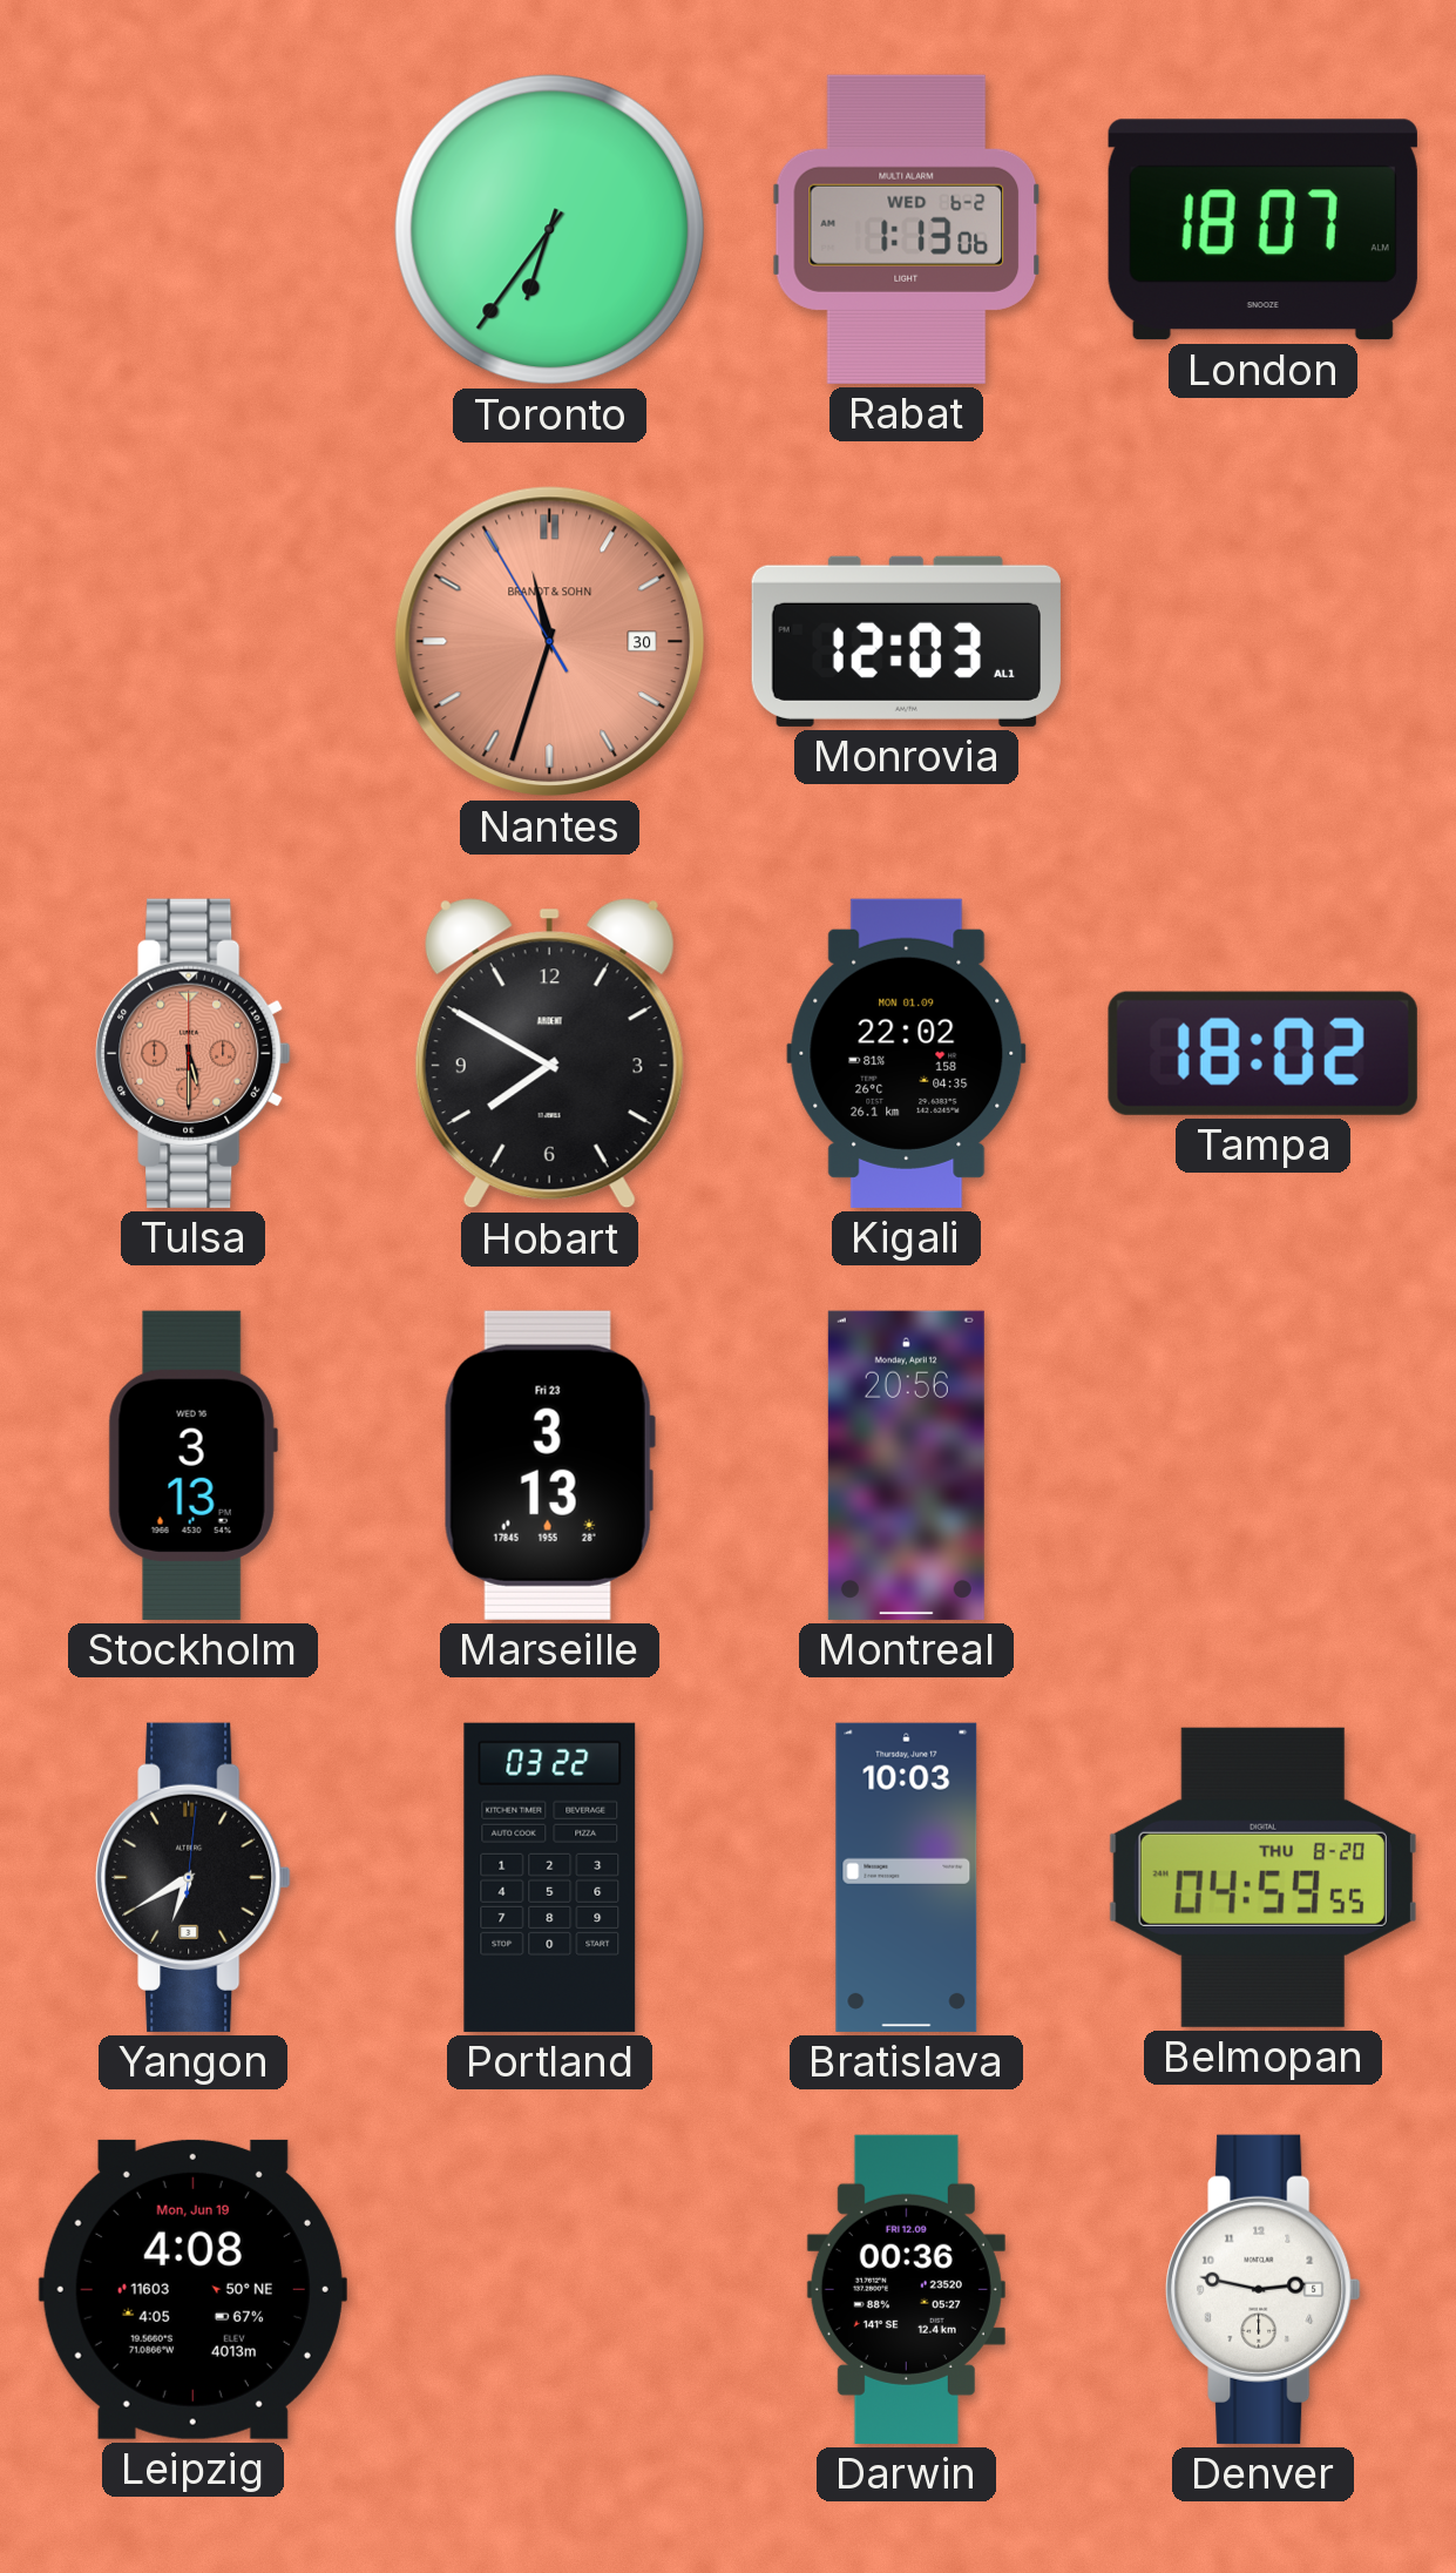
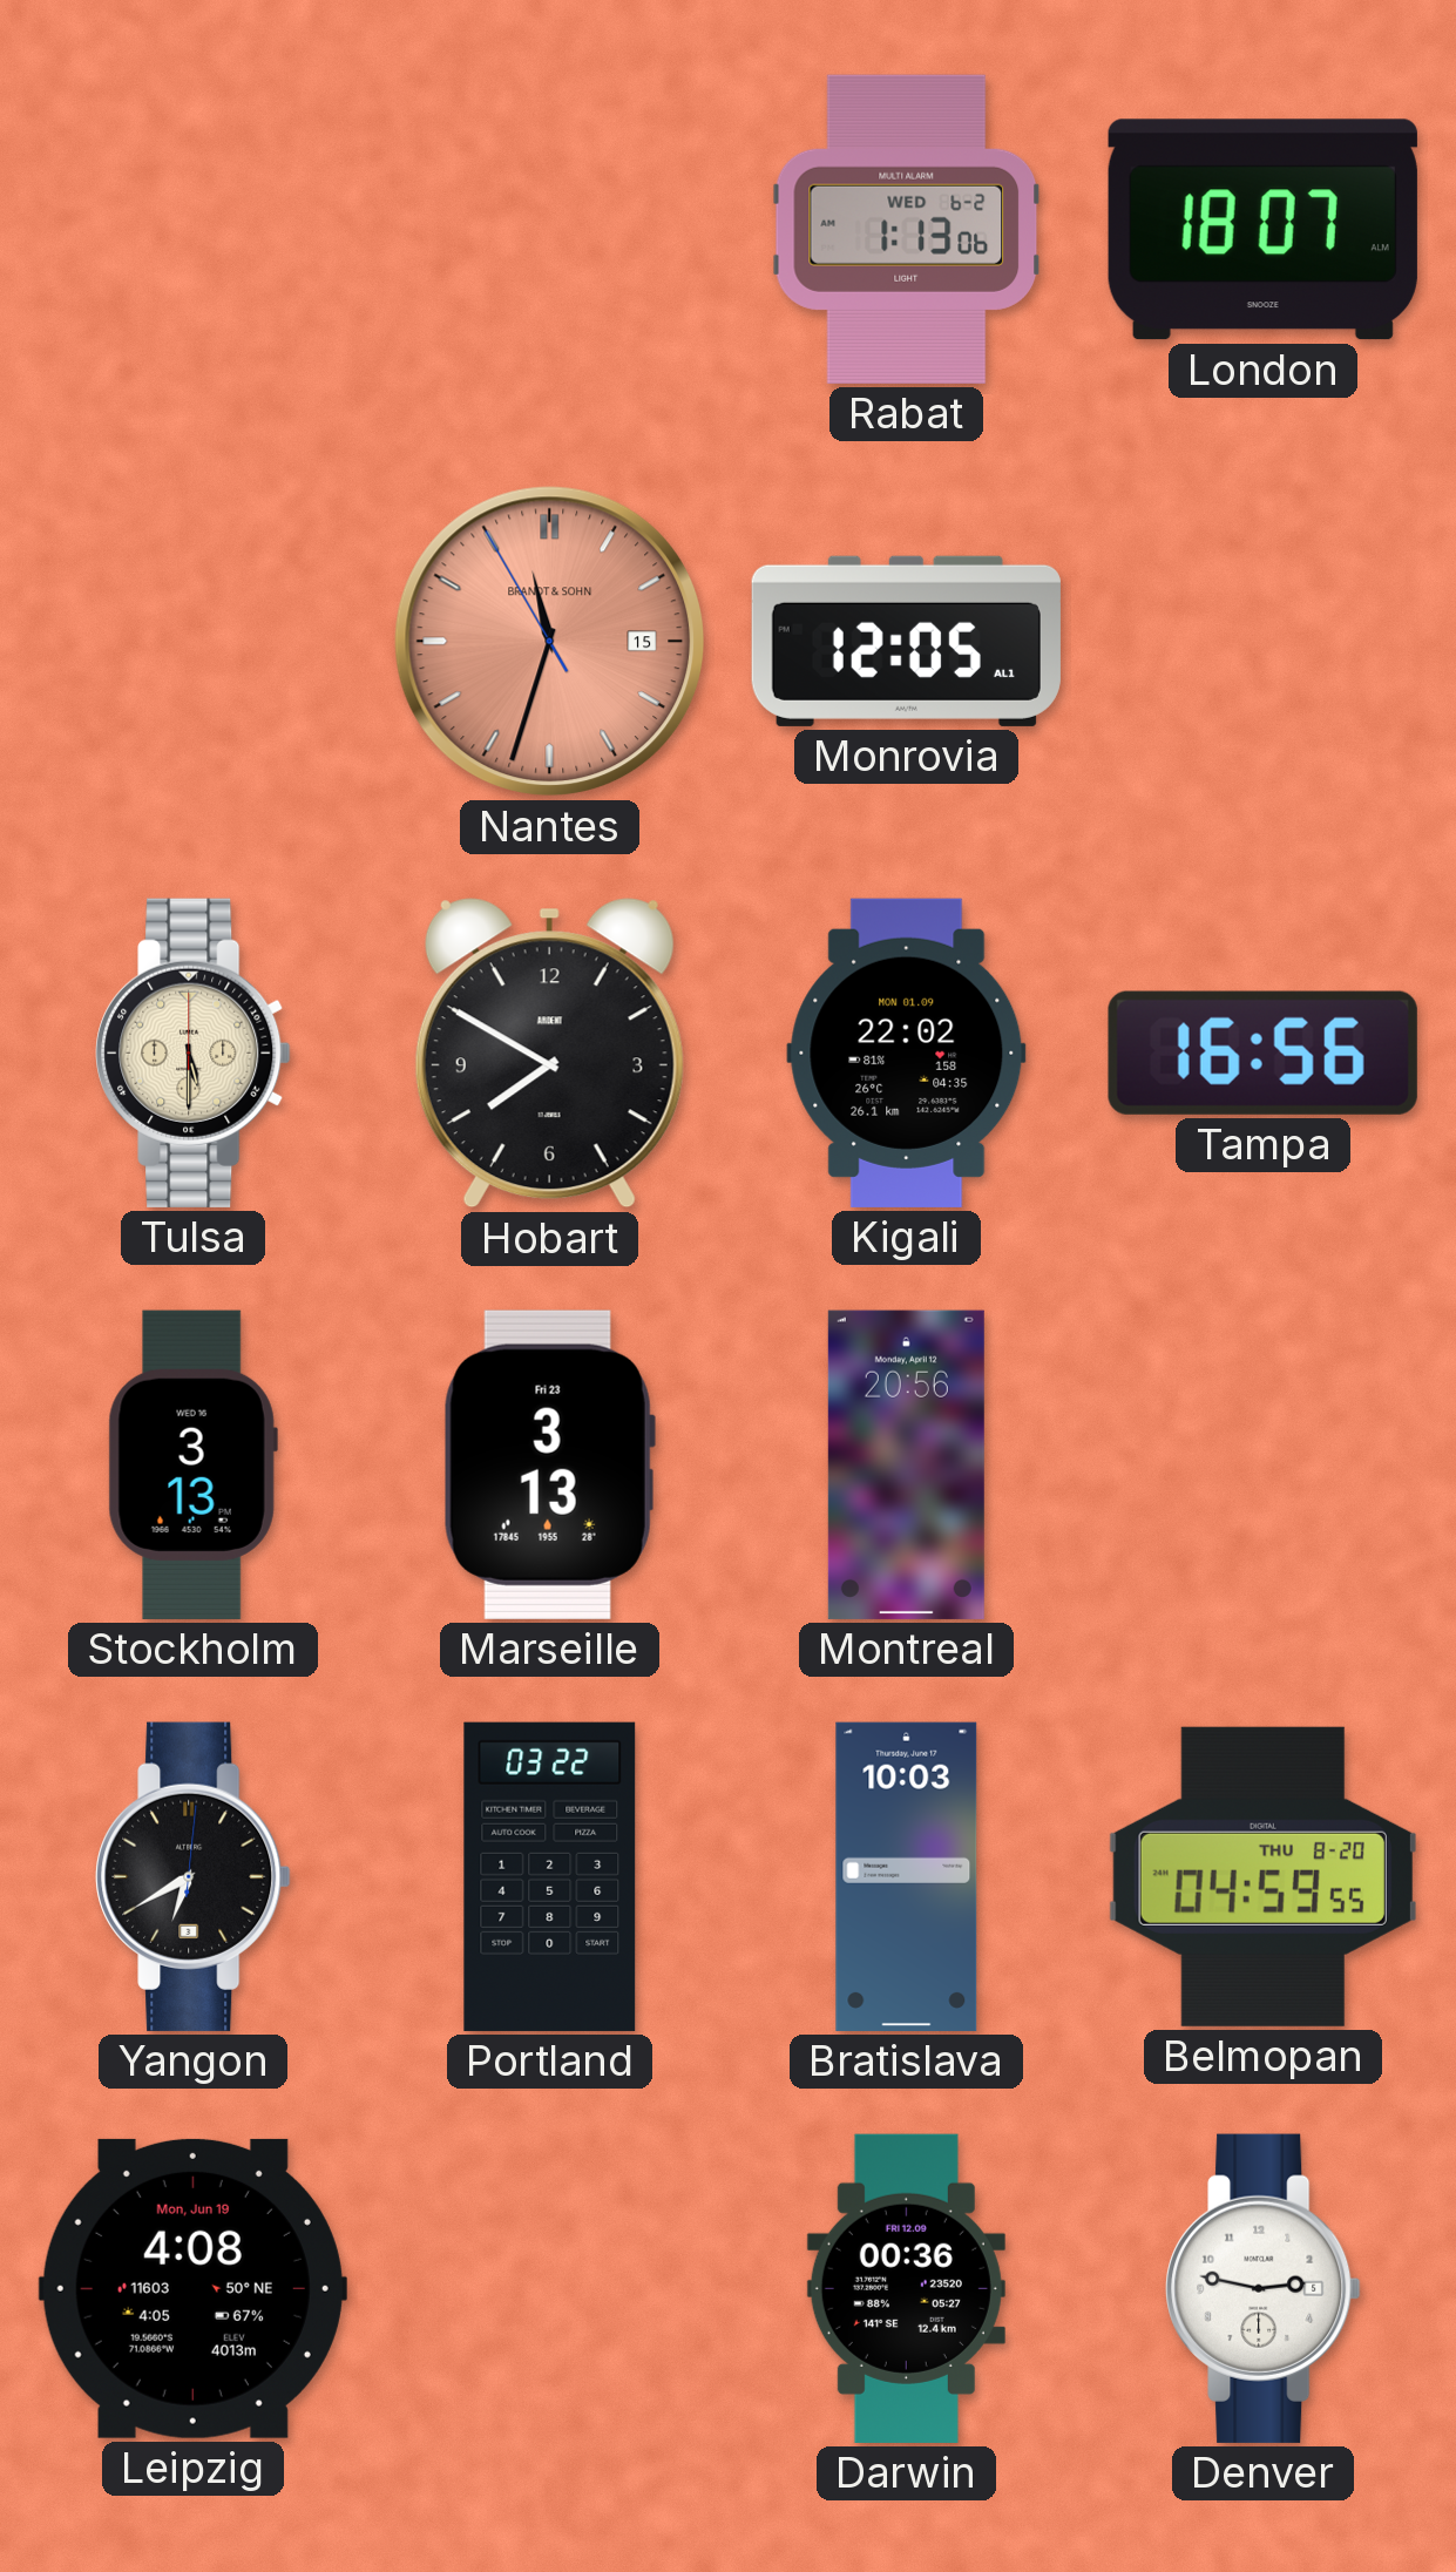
Toronto: 6:36 -> none (550, 230)
Nantes date: 30 -> 15 (550, 642)
Monrovia: 12:03 -> 12:05 (906, 641)
Tulsa dial: salmon -> cream (194, 1053)
Tampa: 18:02 -> 16:56 (1262, 1053)
